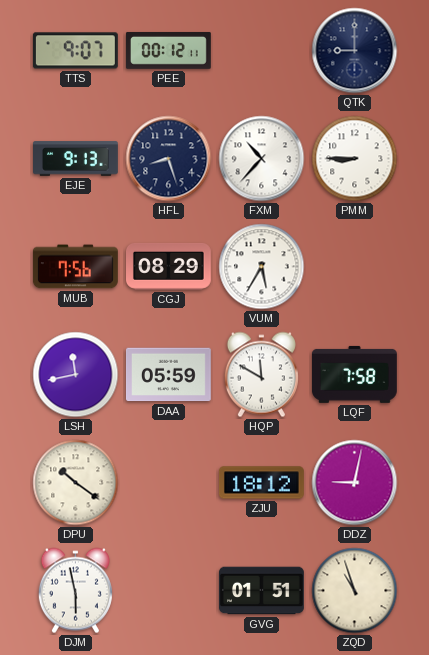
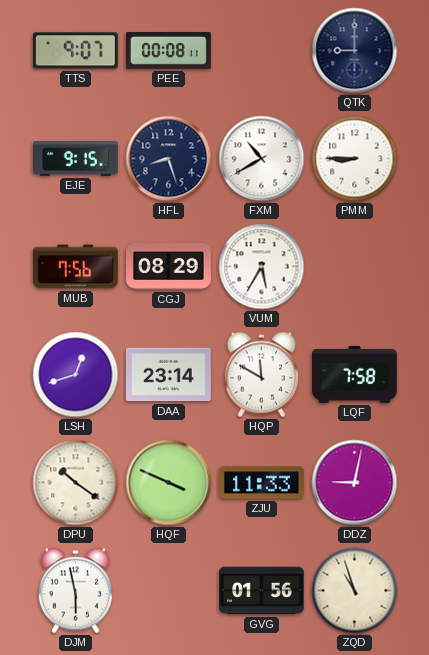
PEE: 00:12 -> 00:08 (168, 50)
EJE: 9:13 -> 9:15 (76, 159)
FXM: 10:37 -> 10:40 (262, 159)
LSH: 11:43 -> 12:42 (76, 375)
DAA: 05:59 -> 23:14 (168, 375)
HQF: none -> 3:49 (169, 483)
ZJU: 18:12 -> 11:33 (261, 483)
GVG: 01:51 -> 01:56 (262, 591)
